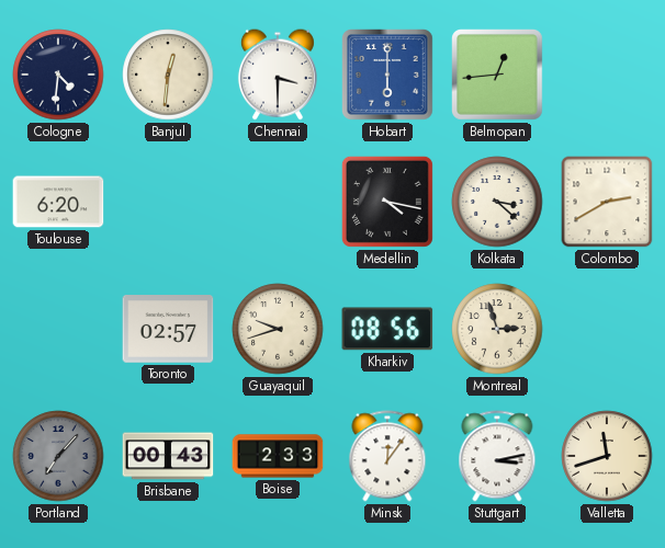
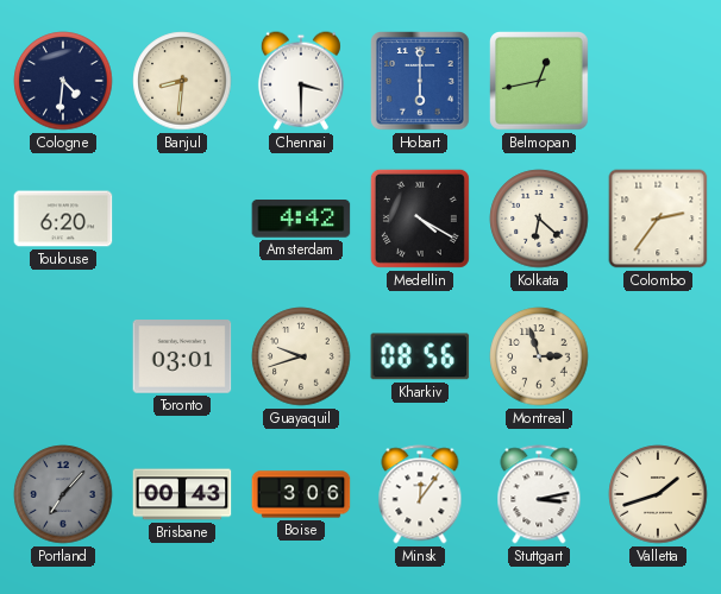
Banjul: 12:31 -> 8:31 (182, 81)
Belmopan: 12:44 -> 12:43 (540, 82)
Amsterdam: none -> 4:42 (301, 219)
Medellin: 4:17 -> 4:20 (420, 219)
Kolkata: 3:22 -> 6:22 (539, 219)
Colombo: 2:40 -> 2:36 (658, 219)
Toronto: 02:57 -> 03:01 (182, 356)
Boise: 2:33 -> 3:06 (301, 494)
Valletta: 11:42 -> 1:42 (658, 494)
